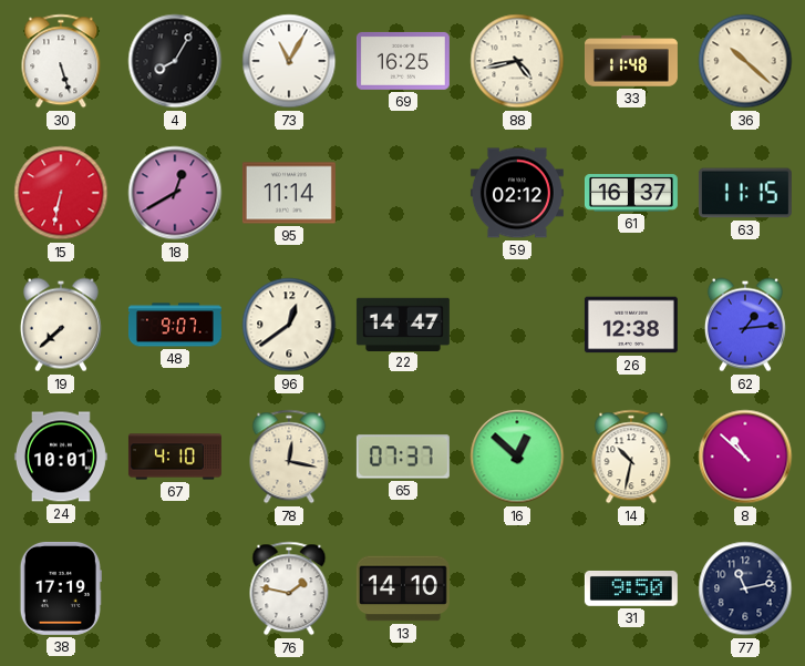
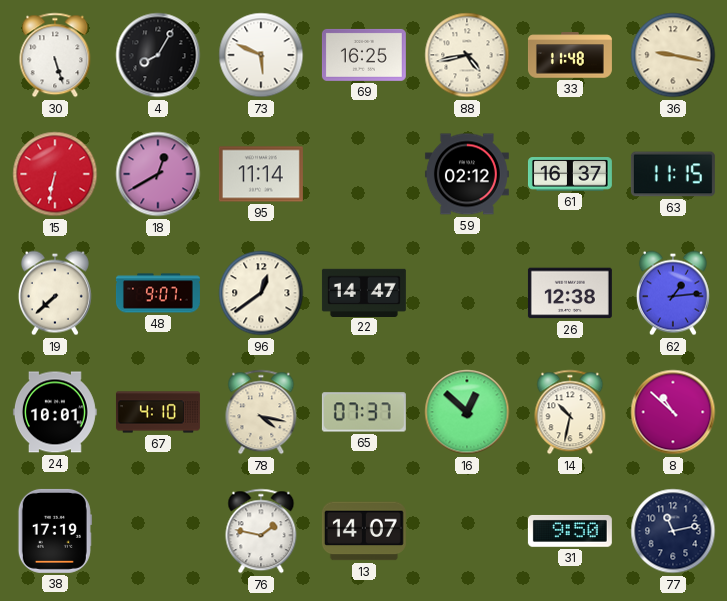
73: 11:05 -> 5:49 (261, 55)
36: 10:22 -> 9:17 (673, 55)
78: 12:17 -> 4:17 (261, 412)
13: 14:10 -> 14:07 (364, 531)
